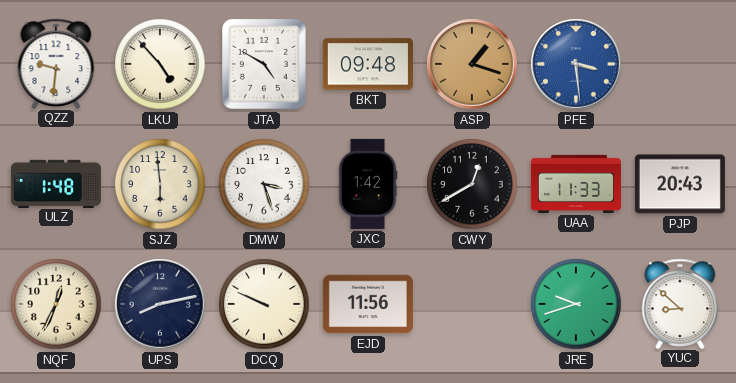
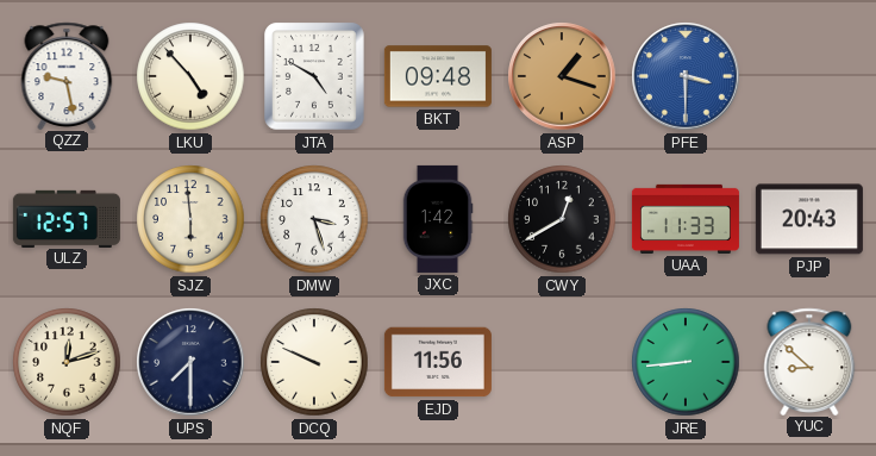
QZZ: 9:31 -> 9:28 (67, 75)
PFE: 3:29 -> 3:30 (686, 76)
ULZ: 1:48 -> 12:57 (67, 218)
NQF: 12:34 -> 12:12 (67, 362)
UPS: 8:13 -> 7:30 (190, 362)
JRE: 9:42 -> 8:44 (686, 362)
